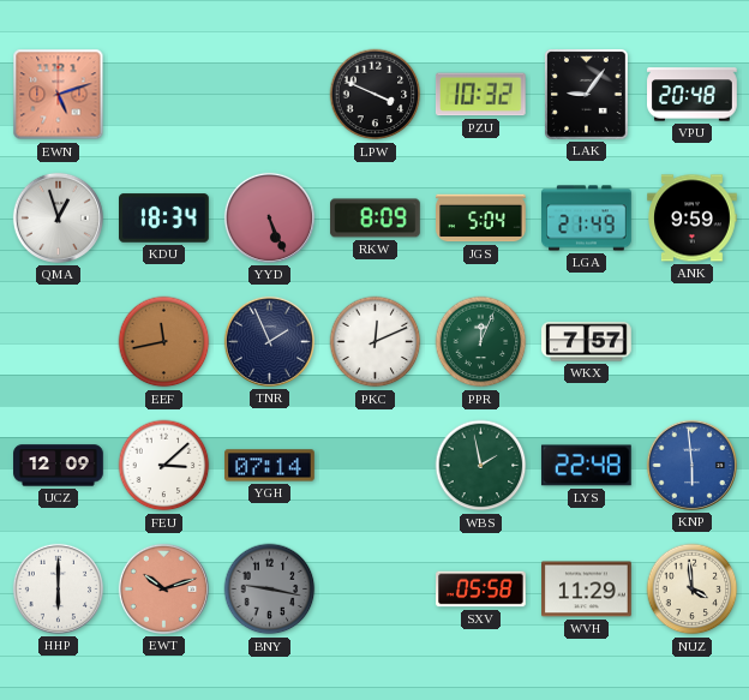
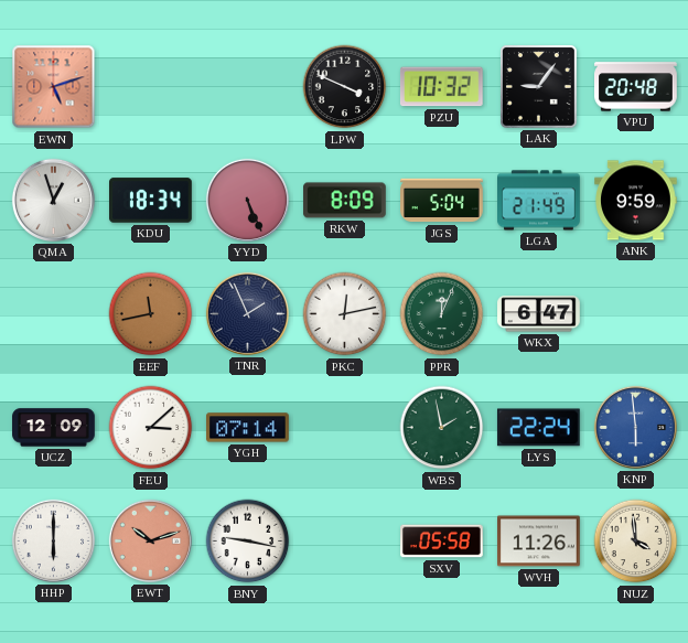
PKC: 12:11 -> 12:13 (345, 314)
WKX: 7:57 -> 6:47 (539, 314)
LYS: 22:48 -> 22:24 (538, 428)
BNY dial: grey -> white (248, 542)
WVH: 11:29 -> 11:26 (539, 542)
